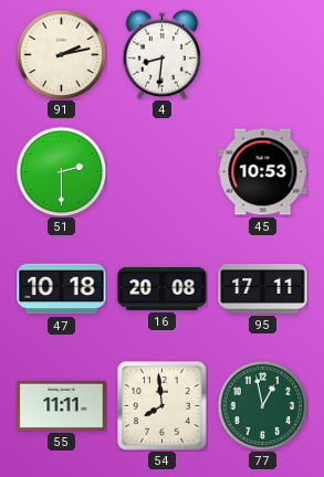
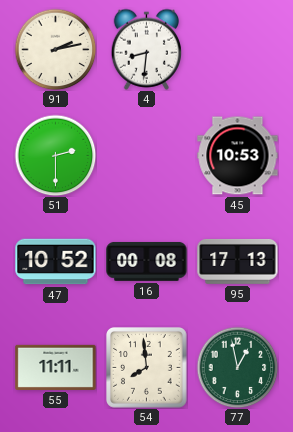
47: 10:18 -> 10:52 (56, 262)
16: 20:08 -> 00:08 (147, 262)
95: 17:11 -> 17:13 (238, 261)
